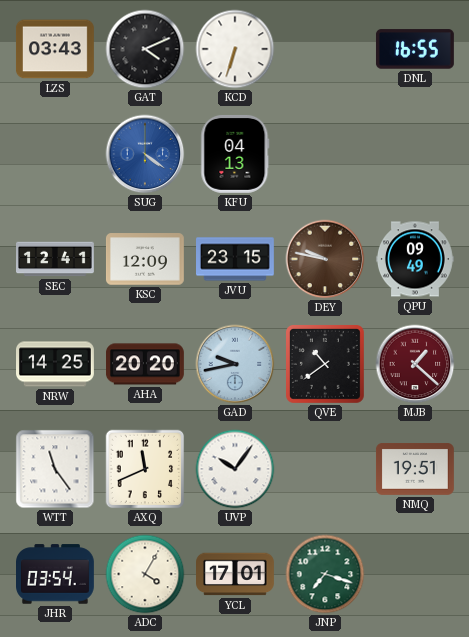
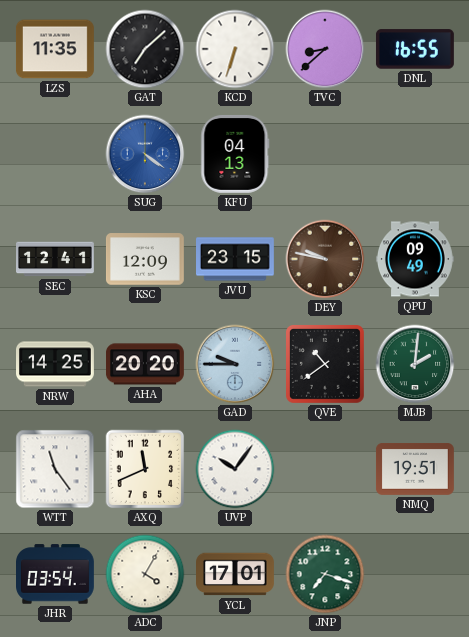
LZS: 03:43 -> 11:35 (55, 49)
GAT: 4:11 -> 7:08 (145, 49)
TVC: none -> 8:38 (325, 49)
GAD: 9:43 -> 9:45 (235, 364)
MJB: 1:22 -> 2:01 (415, 364)
MJB dial: burgundy -> green (415, 364)
